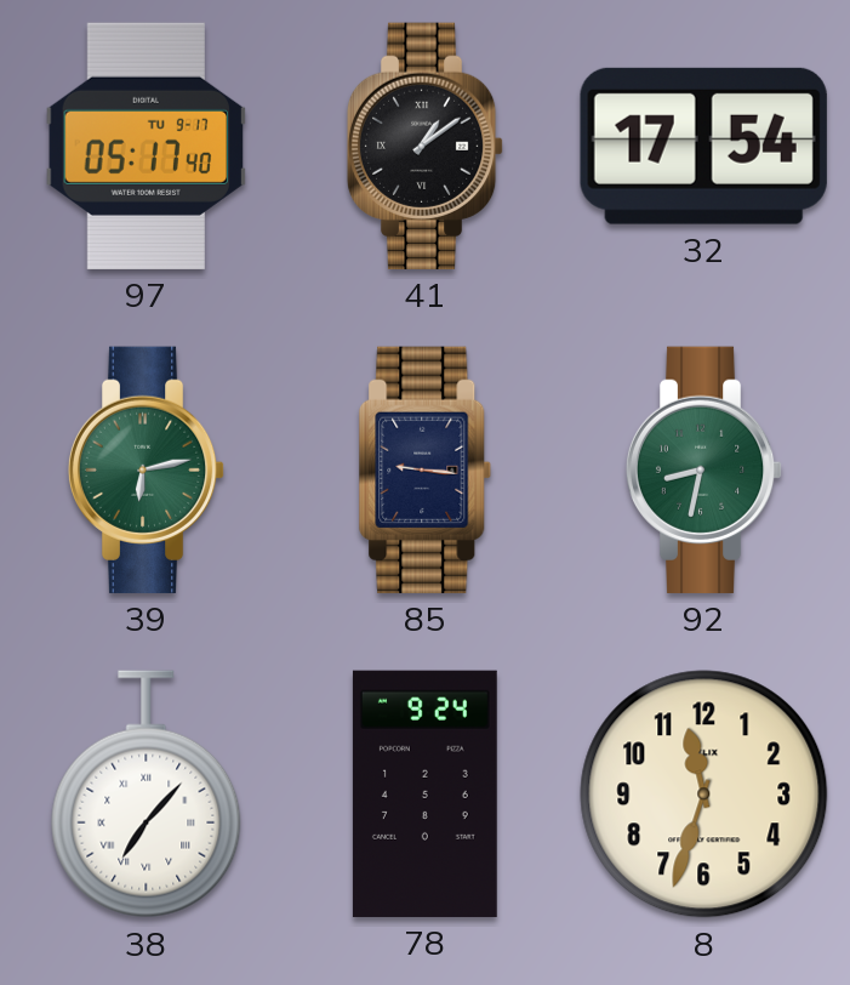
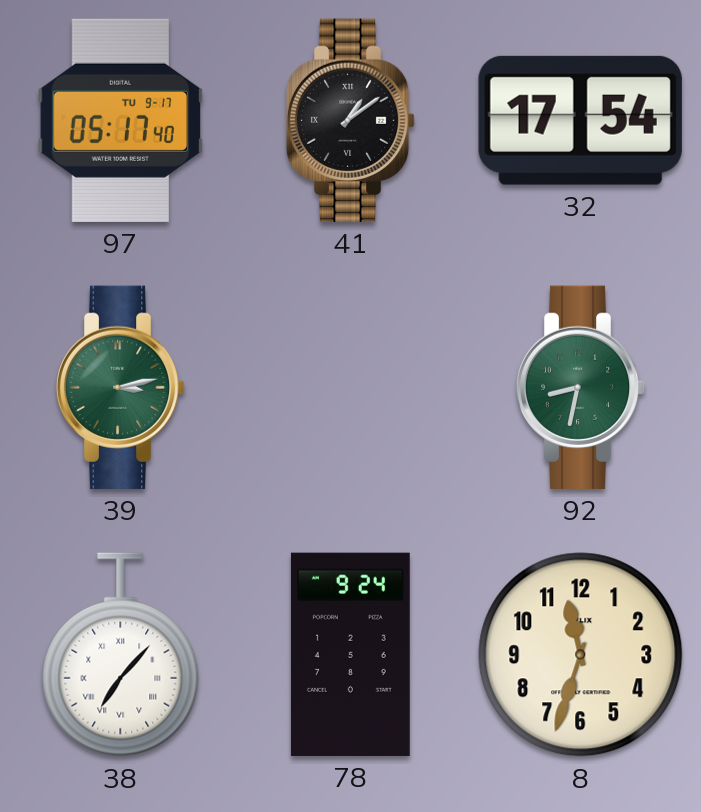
39: 6:13 -> 3:13 (121, 387)
85: 9:16 -> none (426, 469)
